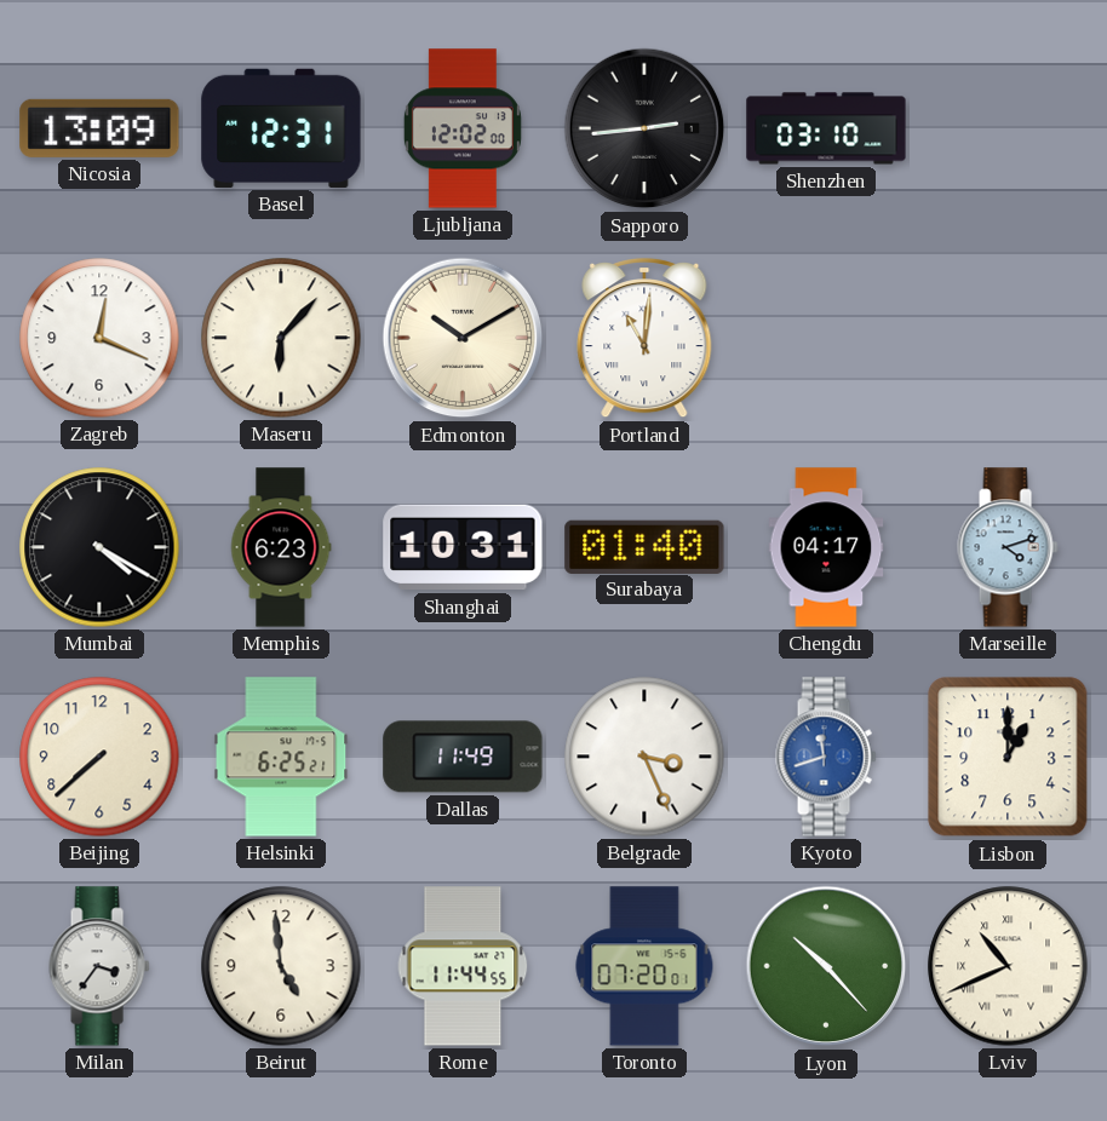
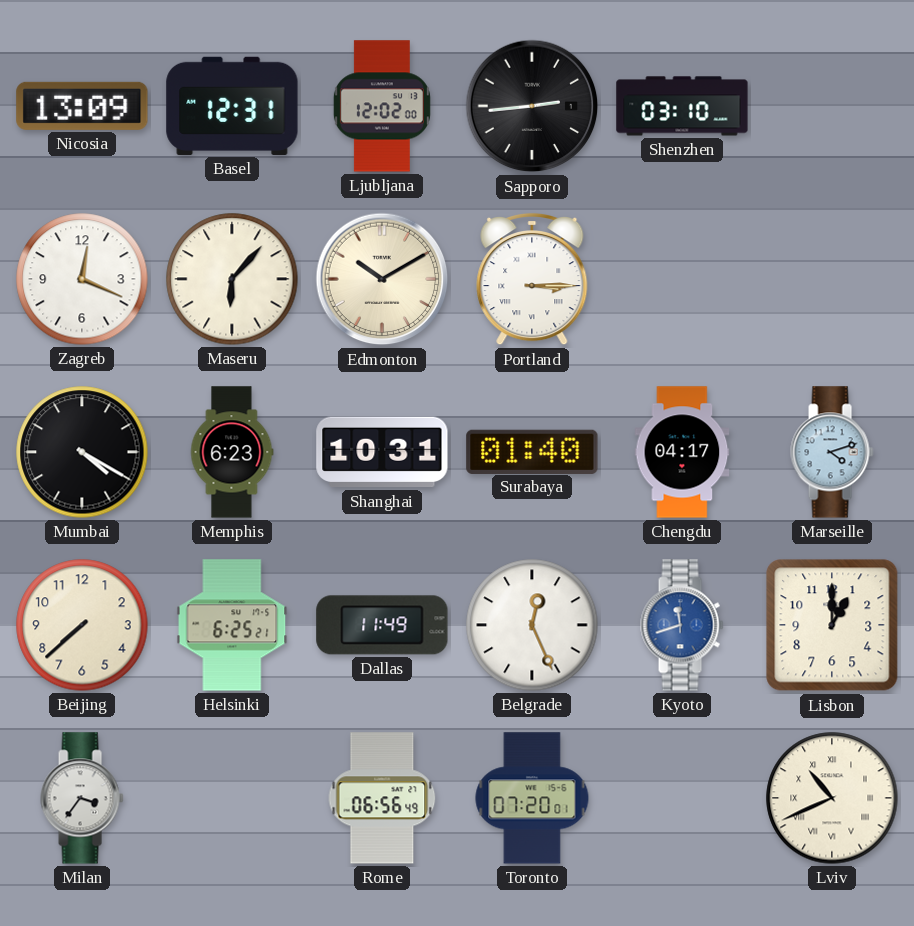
Portland: 11:01 -> 3:15 (532, 279)
Belgrade: 3:26 -> 12:26 (532, 625)
Beirut: 4:59 -> none (281, 966)
Rome: 11:44 -> 06:56 (382, 798)
Lyon: 10:23 -> none (826, 966)
